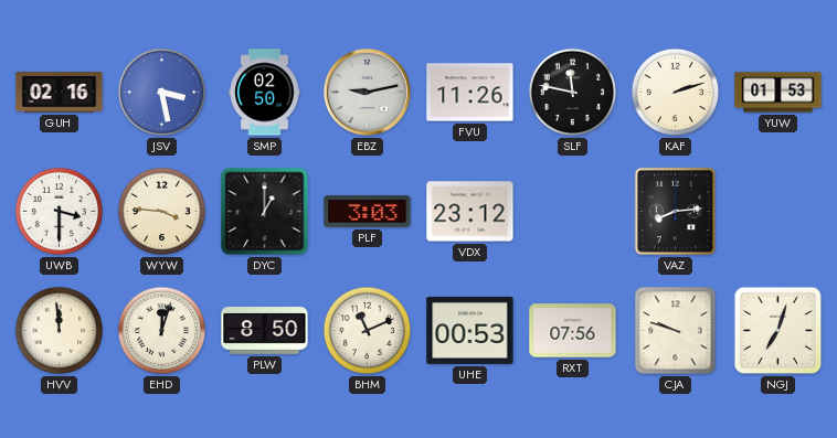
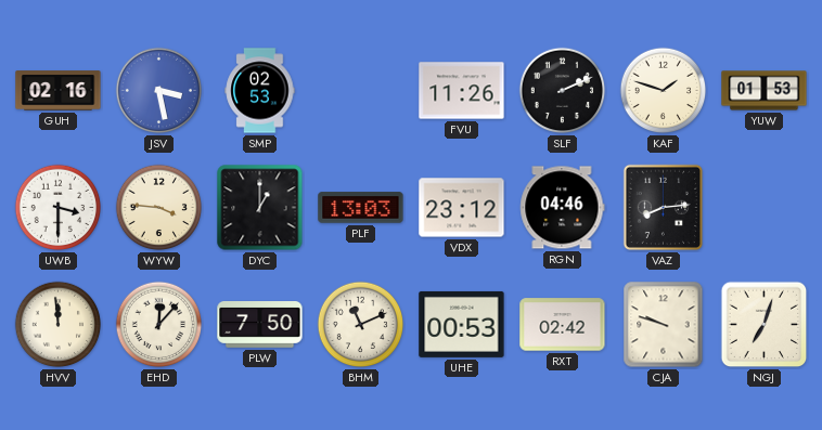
SMP: 02:50 -> 02:53 (260, 91)
EBZ: 9:13 -> none (367, 92)
SLF: 11:47 -> 2:11 (563, 91)
KAF: 2:12 -> 1:48 (664, 91)
PLF: 3:03 -> 13:03 (361, 208)
RGN: none -> 04:46 (563, 208)
EHD: 12:03 -> 12:07 (159, 325)
PLW: 8:50 -> 7:50 (260, 325)
RXT: 07:56 -> 02:42 (563, 325)
